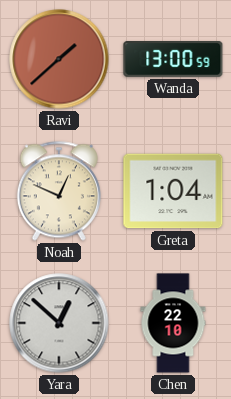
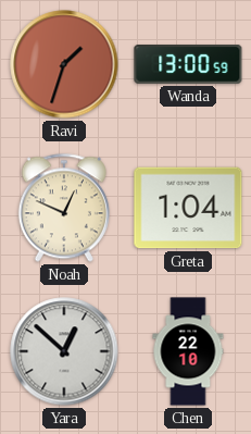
Ravi: 1:38 -> 1:33 (64, 64)
